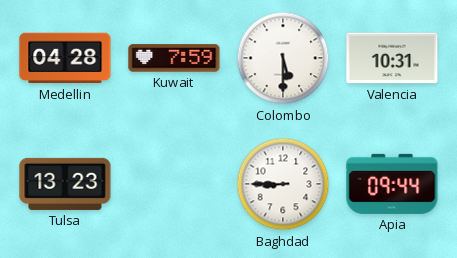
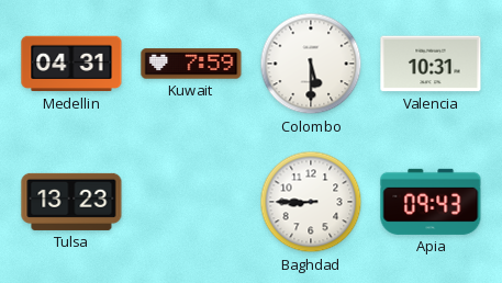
Medellin: 04:28 -> 04:31 (71, 64)
Apia: 09:44 -> 09:43 (431, 202)
